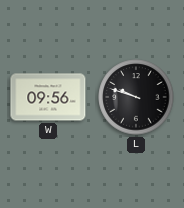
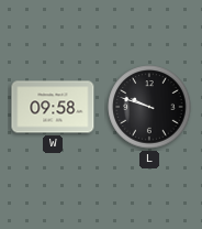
W: 09:56 -> 09:58 (53, 107)
